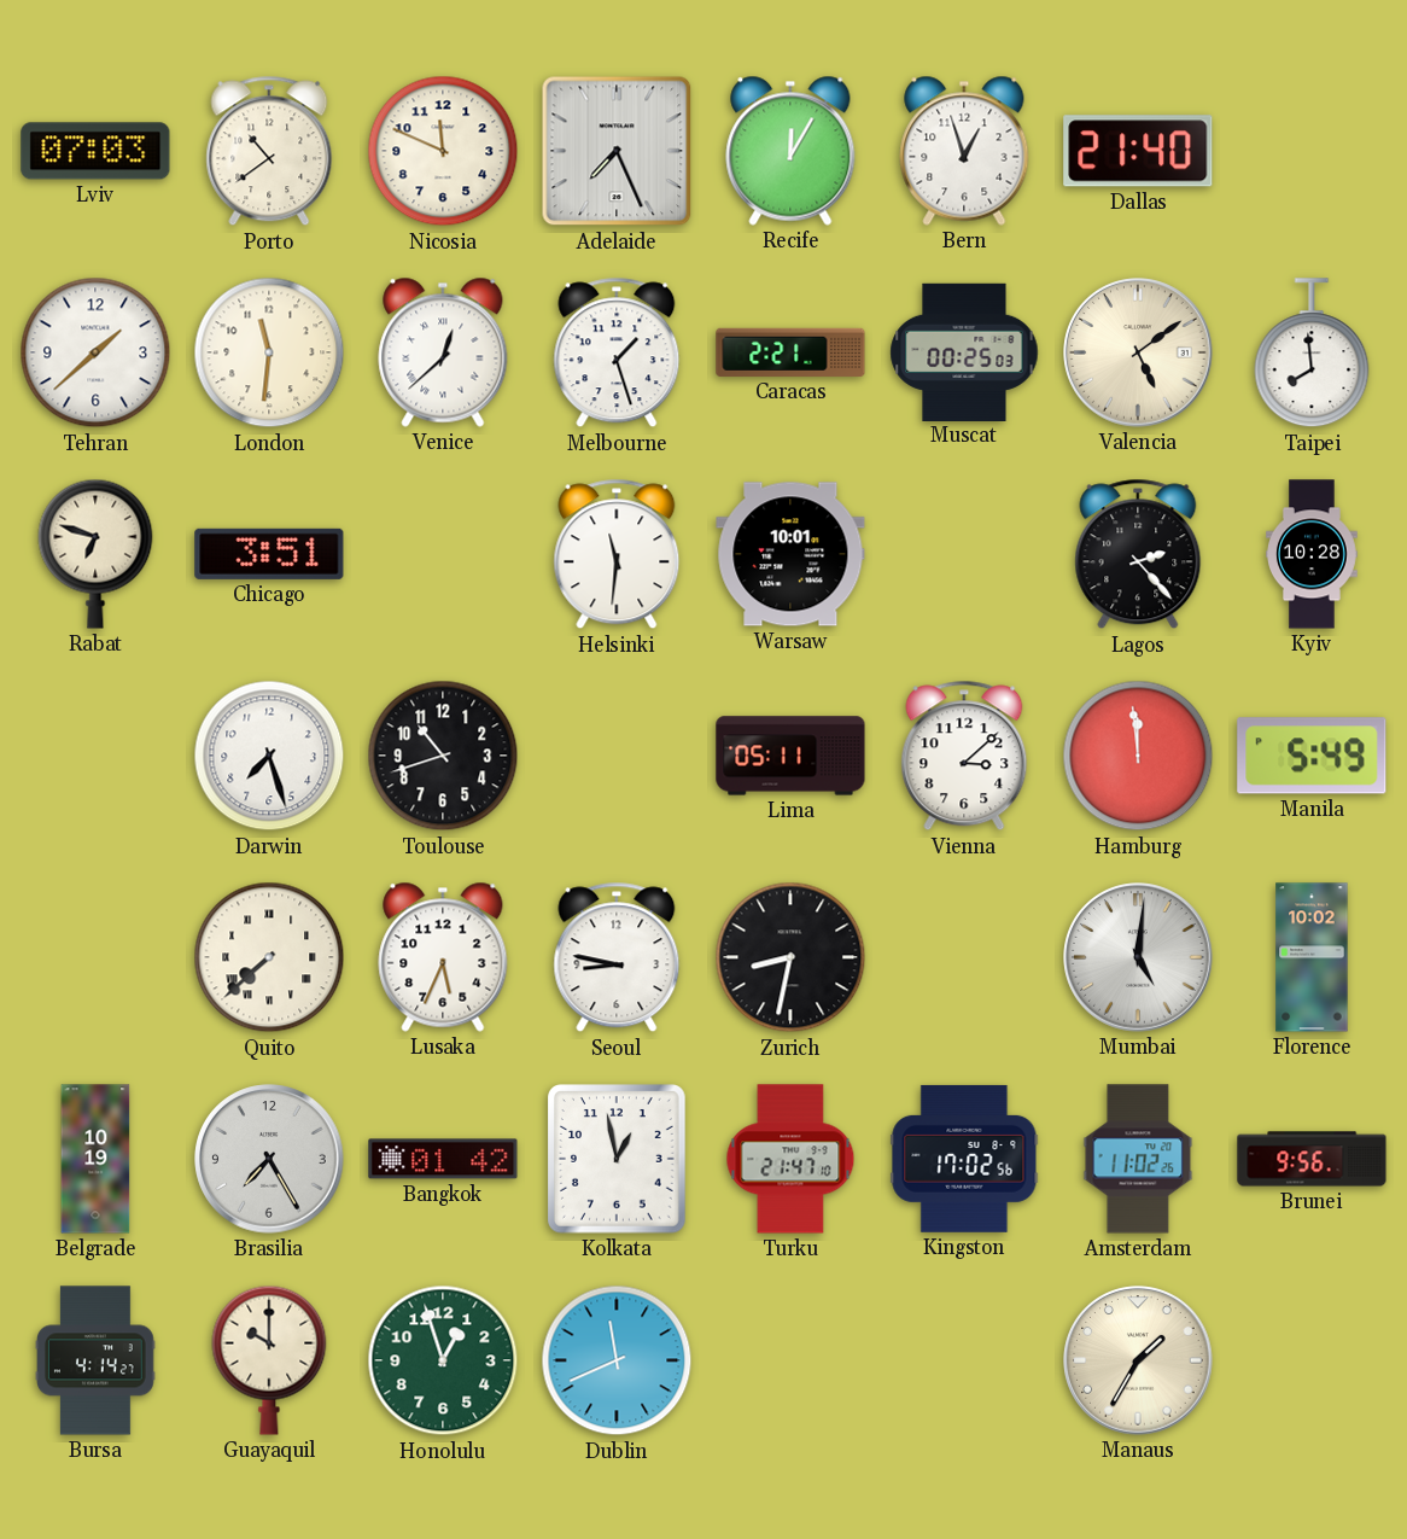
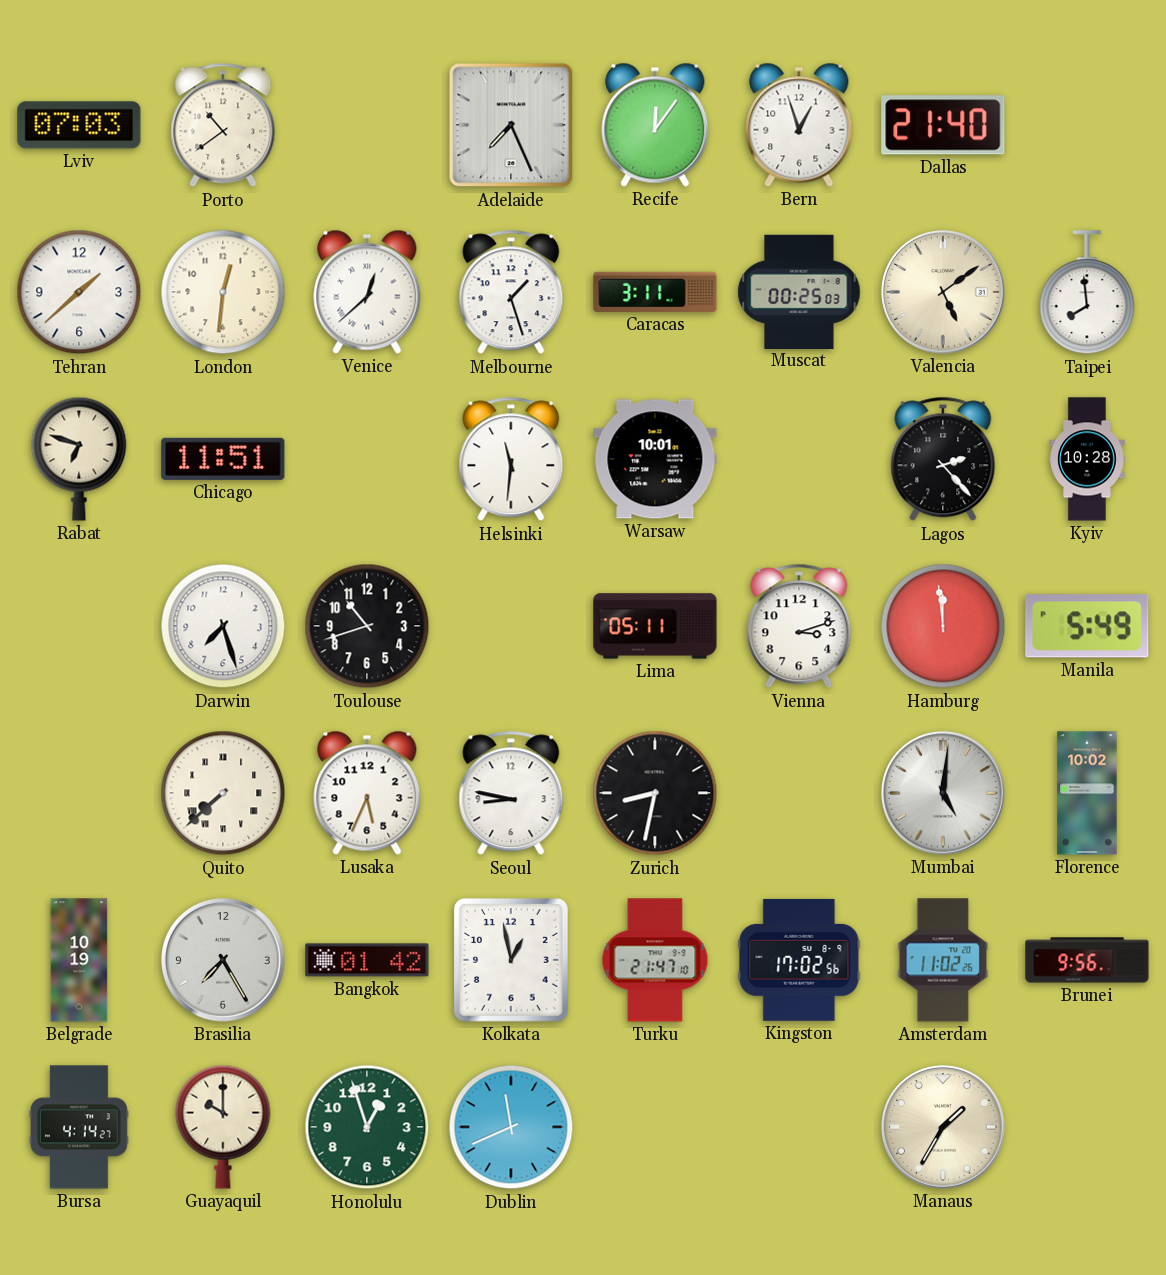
Nicosia: 11:49 -> none (443, 151)
Recife: 12:05 -> 12:06 (655, 125)
London: 11:31 -> 12:31 (223, 292)
Caracas: 2:21 -> 3:11 (655, 292)
Chicago: 3:51 -> 11:51 (223, 459)
Vienna: 3:08 -> 3:12 (799, 626)
